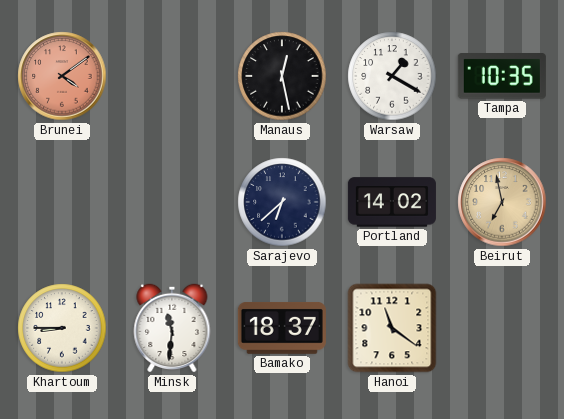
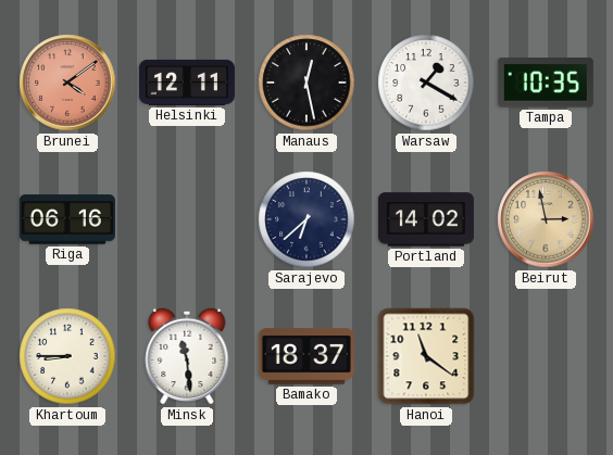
Helsinki: none -> 12:11 (187, 83)
Riga: none -> 06:16 (67, 219)
Beirut: 6:58 -> 2:58 (546, 219)
Minsk: 11:31 -> 11:29 (187, 356)
